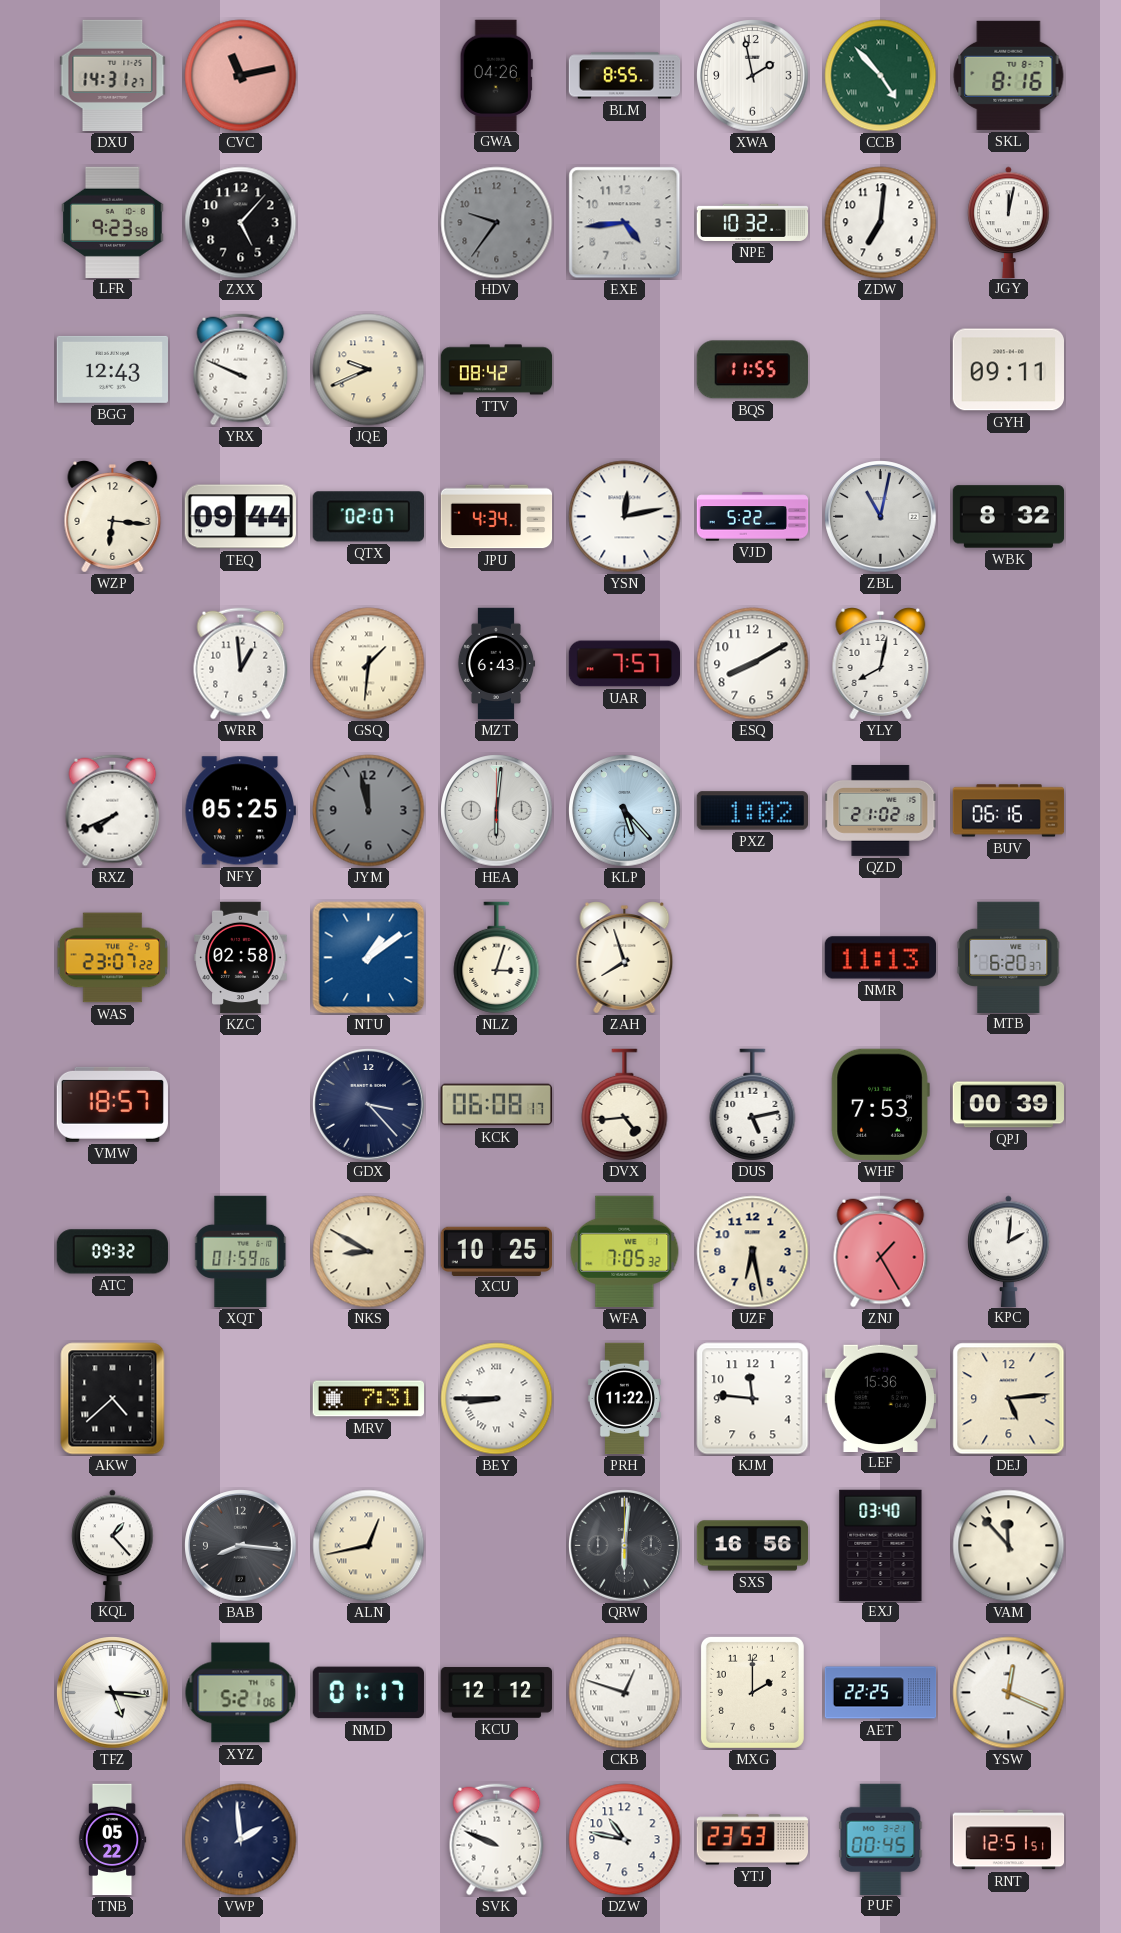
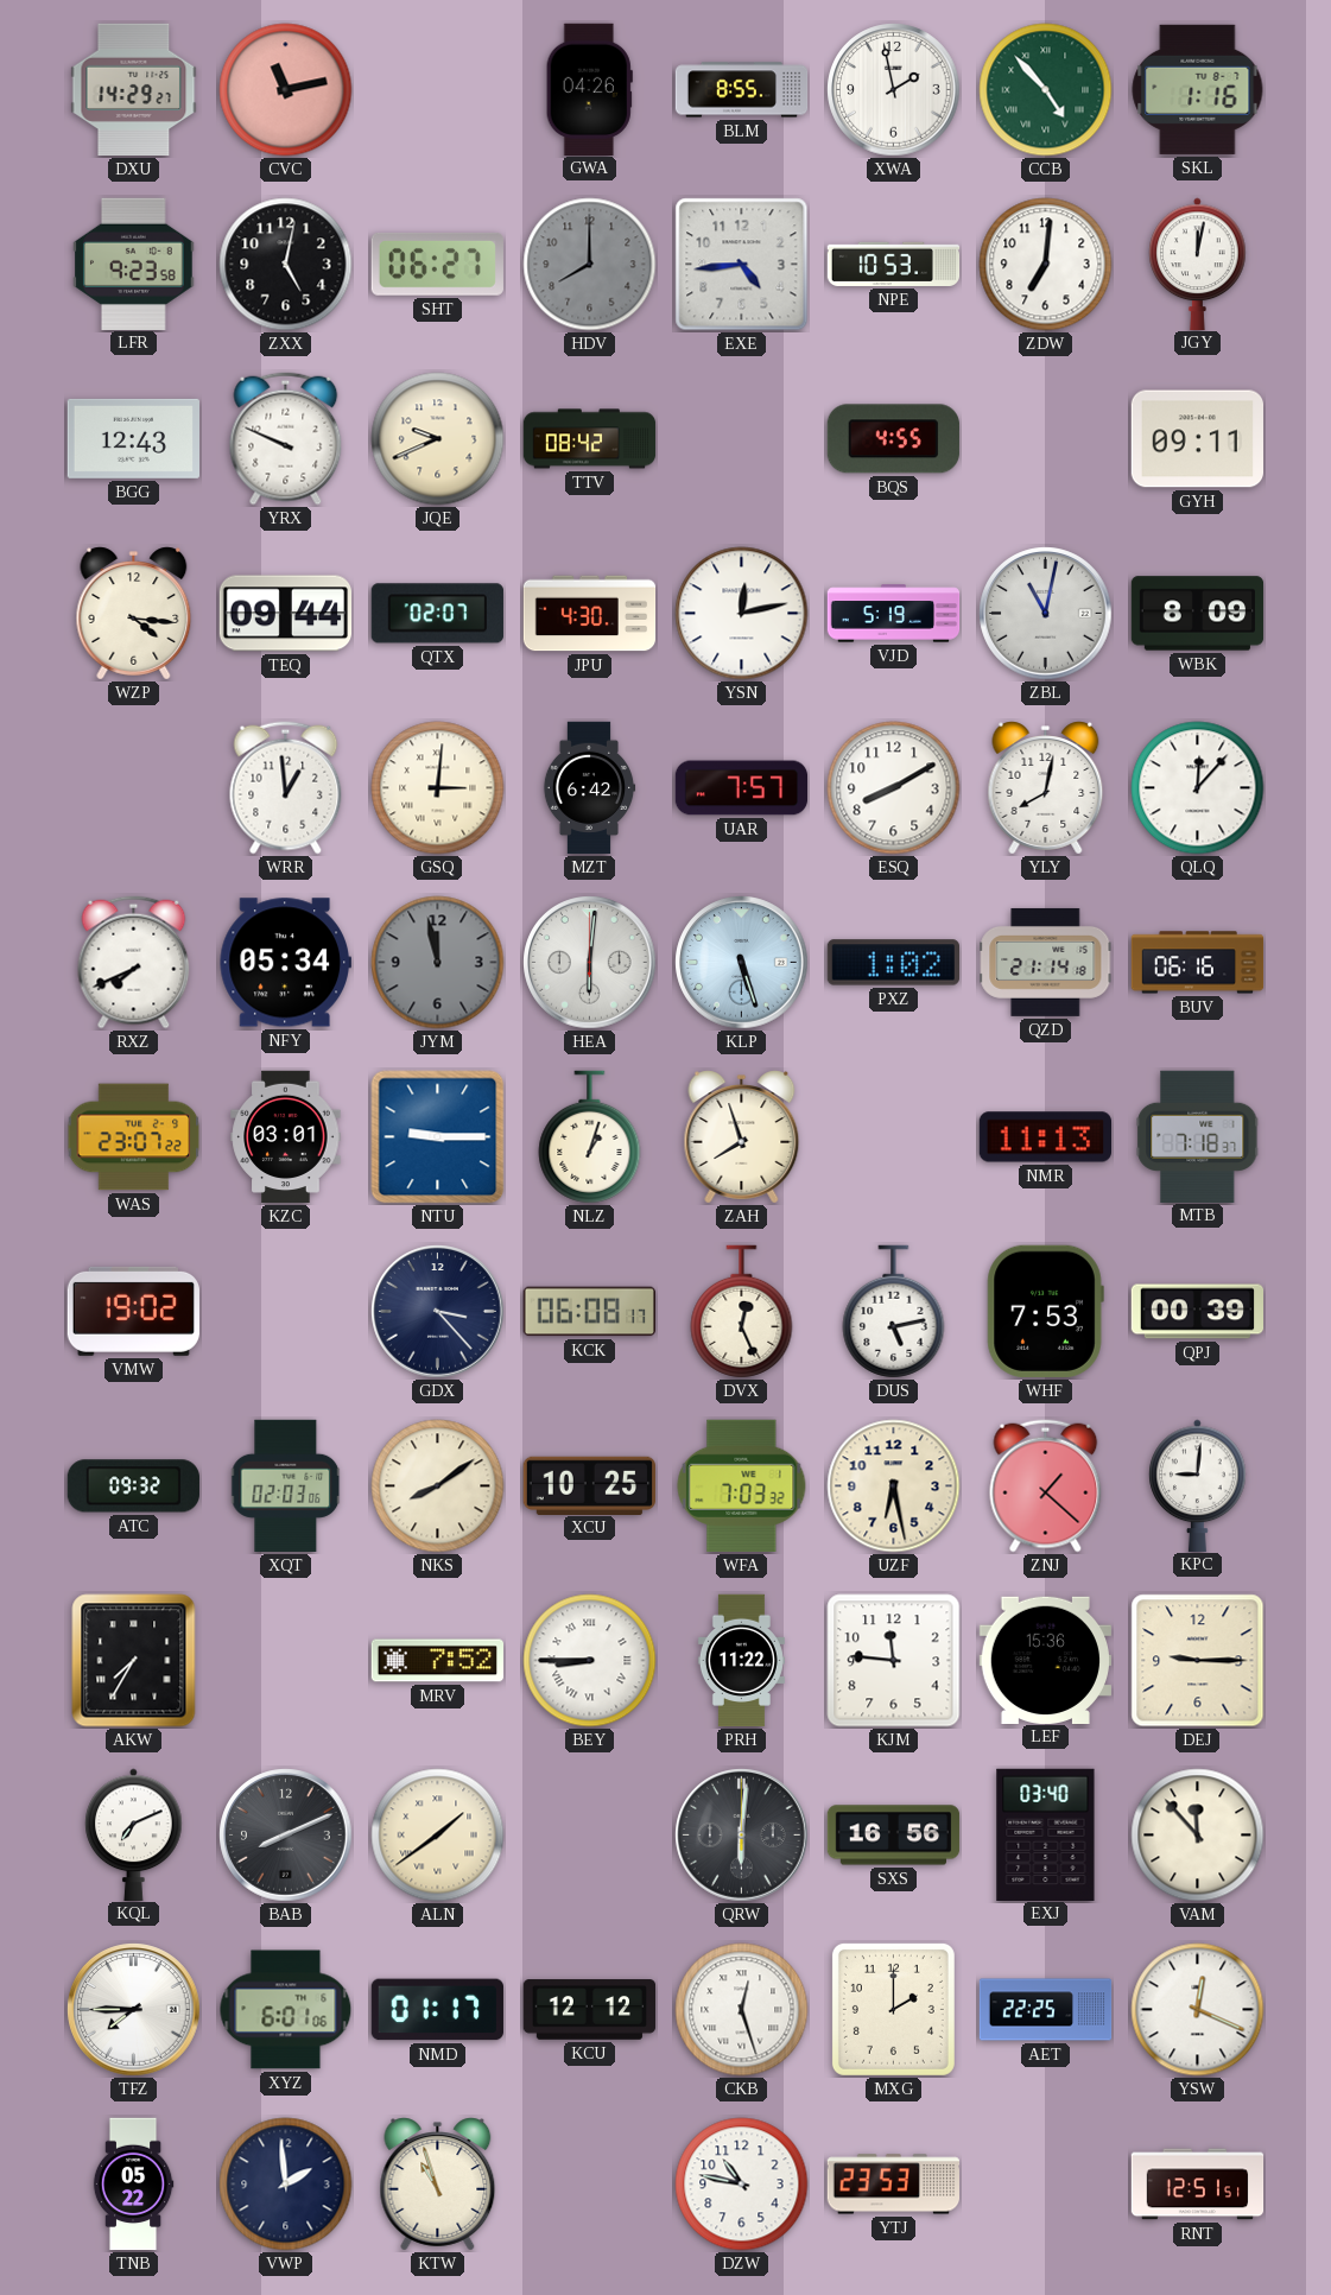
DXU: 14:31 -> 14:29 (134, 90)
SKL: 8:16 -> 1:16 (1198, 89)
ZXX: 5:07 -> 5:02 (286, 265)
SHT: none -> 06:27 (437, 264)
HDV: 9:36 -> 8:00 (590, 265)
NPE: 10:32 -> 10:53 (894, 264)
BQS: 11:55 -> 4:55 (893, 439)
WZP: 6:16 -> 4:16 (134, 614)
JPU: 4:34 -> 4:30 (590, 614)
VJD: 5:22 -> 5:19 (894, 614)
WBK: 8:32 -> 8:09 (1198, 614)
GSQ: 1:31 -> 3:01 (438, 788)
MZT: 6:43 -> 6:42 (589, 788)
QLQ: none -> 12:07 (1198, 788)
NFY: 05:25 -> 05:34 (285, 963)
KLP: 5:23 -> 5:27 (742, 963)
QZD: 21:02 -> 21:14 (1046, 962)
KZC: 02:58 -> 03:01 (286, 1137)
NTU: 1:09 -> 9:15 (438, 1137)
NLZ: 3:03 -> 1:03 (590, 1137)
MTB: 6:20 -> 7:18 (1198, 1136)
VMW: 18:57 -> 19:02 (133, 1311)
DVX: 4:44 -> 12:26 (742, 1312)
XQT: 01:59 -> 02:03 (286, 1486)
NKS: 8:50 -> 8:09 (438, 1486)
WFA: 7:05 -> 7:03 (742, 1485)
ZNJ: 1:25 -> 1:22 (1046, 1486)
KPC: 2:01 -> 9:01 (1198, 1485)
AKW: 4:38 -> 7:35 (134, 1661)
MRV: 7:31 -> 7:52 (437, 1661)
DEJ: 5:14 -> 9:15 (1198, 1661)
KQL: 1:23 -> 7:11 (134, 1834)
BAB: 8:16 -> 8:11 (286, 1836)
ALN: 12:43 -> 1:39 (438, 1836)
TFZ: 5:16 -> 7:45 (134, 2010)
XYZ: 5:21 -> 6:01 (286, 2010)
CKB: 12:48 -> 12:27 (742, 2010)
KTW: none -> 10:57 (438, 2185)
SVK: 9:49 -> none (497, 1840)
PUF: 00:45 -> none (881, 1839)
